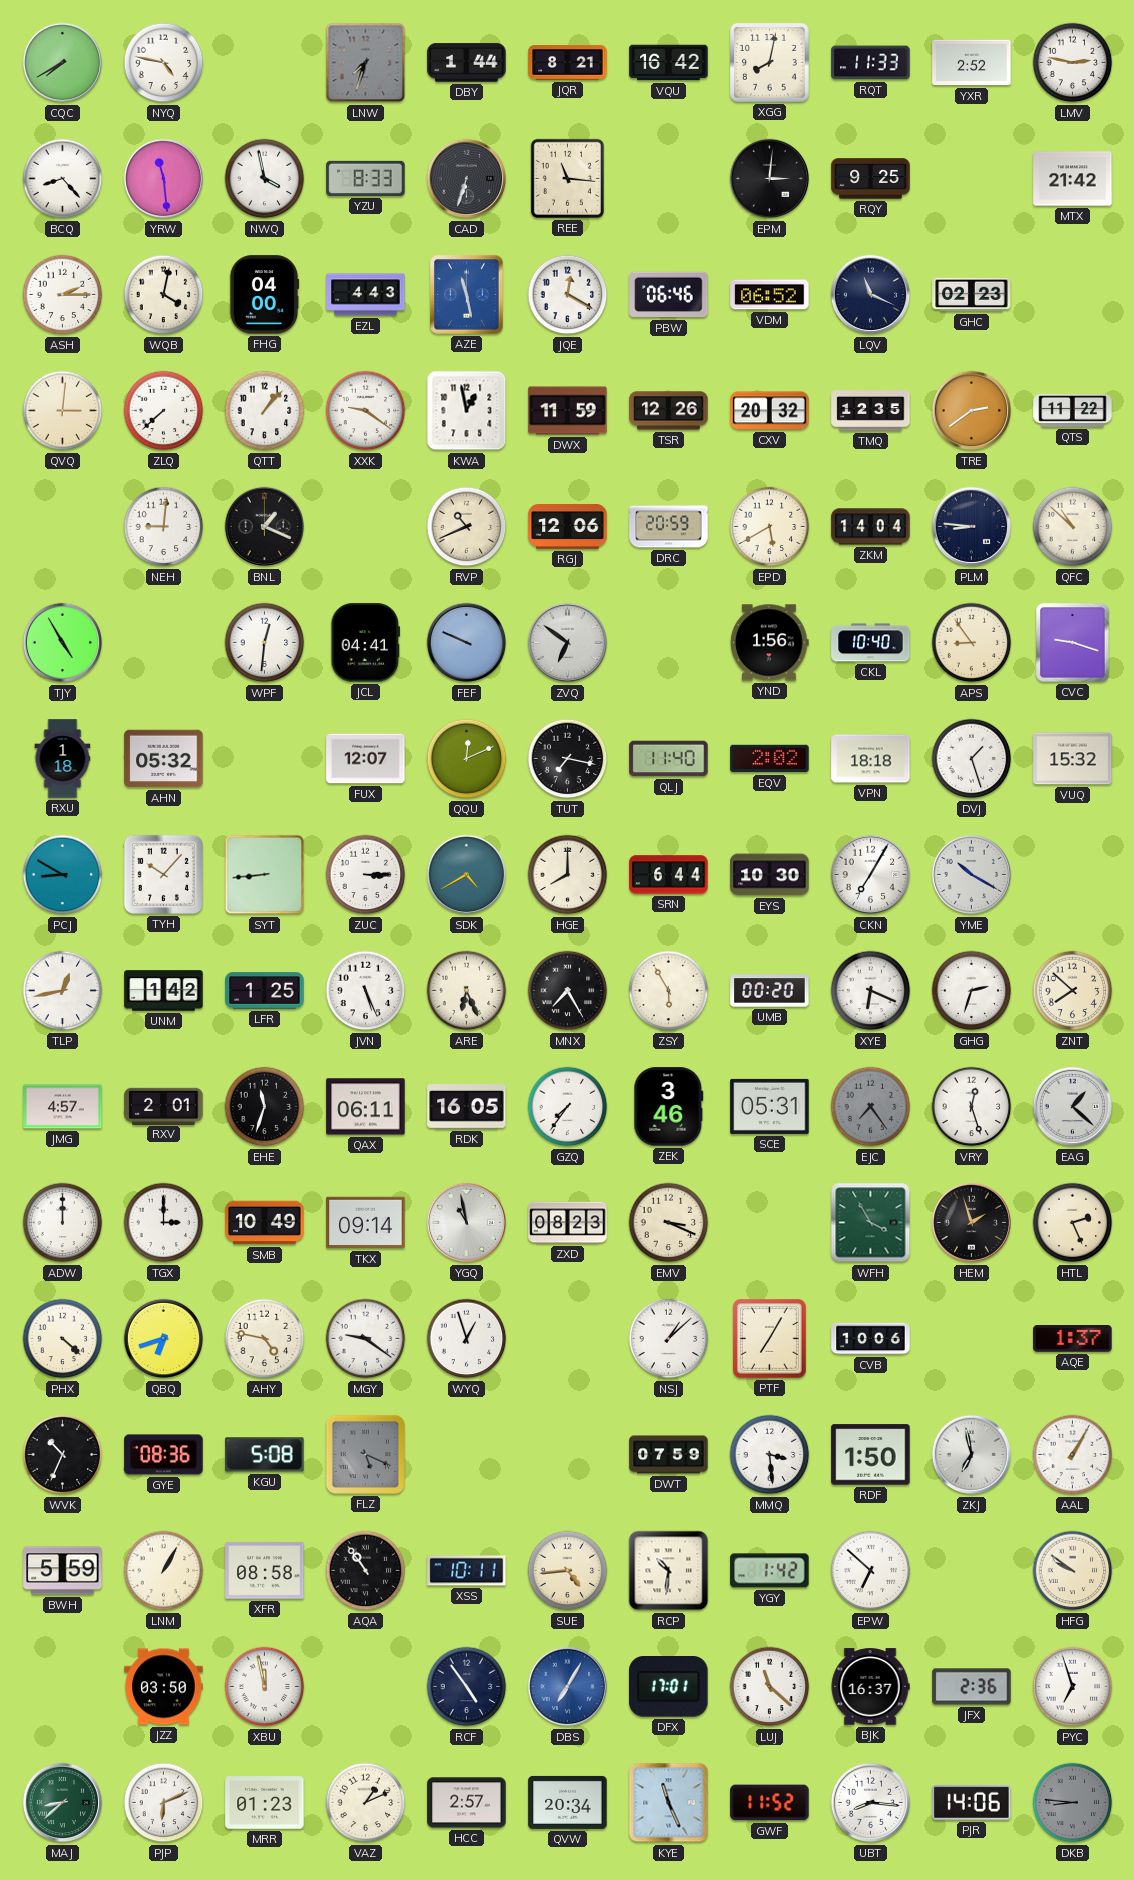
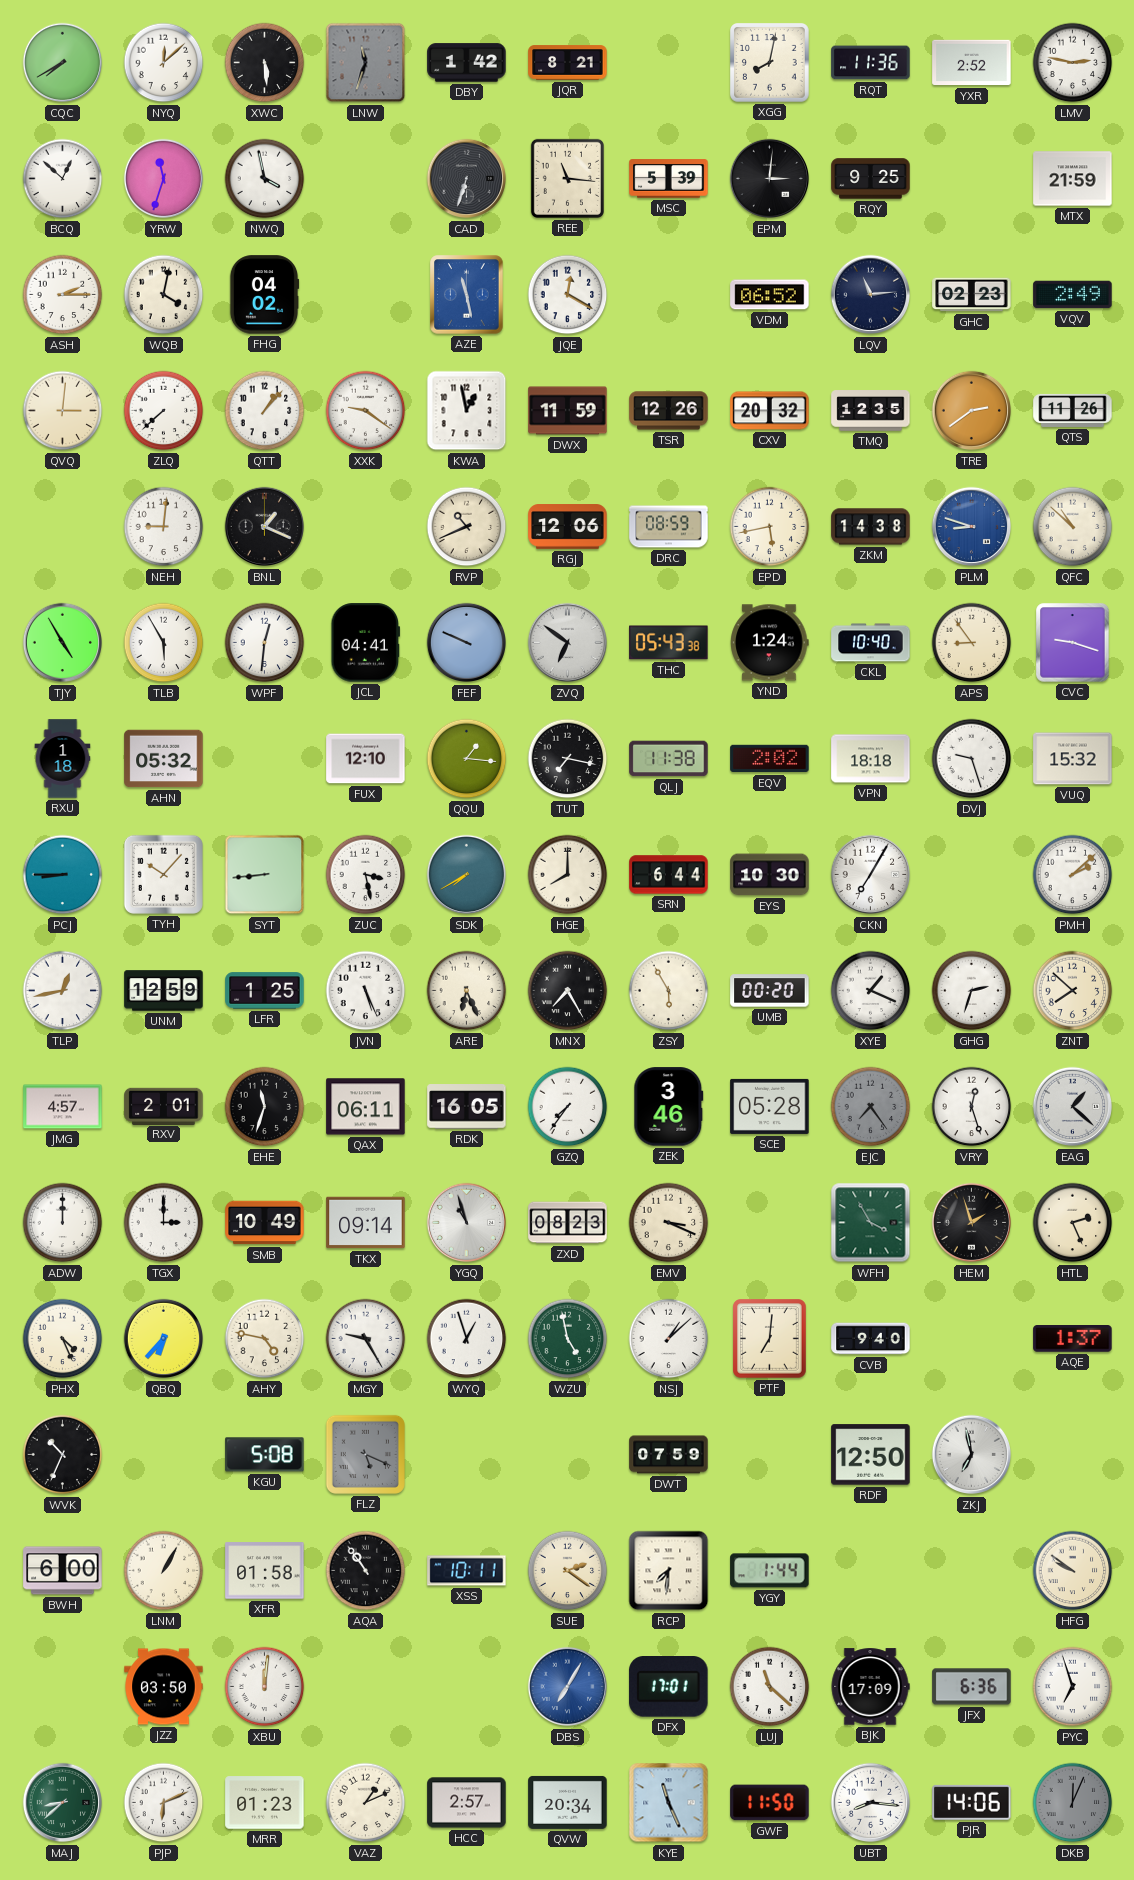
NYQ: 4:47 -> 12:08 (164, 63)
XWC: none -> 5:29 (265, 63)
LNW: 7:33 -> 11:33 (366, 63)
DBY: 1:44 -> 1:42 (467, 63)
VQU: 16:42 -> none (669, 63)
RQT: 11:33 -> 11:36 (871, 63)
BCQ: 8:23 -> 12:52 (63, 179)
YRW: 11:29 -> 11:33 (164, 179)
YZU: 8:33 -> none (366, 178)
MSC: none -> 5:39 (669, 179)
MTX: 21:42 -> 21:59 (1073, 179)
FHG: 04:00 -> 04:02 (264, 295)
EZL: 4:43 -> none (366, 295)
PBW: 06:46 -> none (669, 295)
LQV: 11:19 -> 11:14 (871, 295)
VQV: none -> 2:49 (1073, 295)
QTS: 11:22 -> 11:26 (1073, 410)
DRC: 20:59 -> 08:59 (669, 527)
EPD: 5:40 -> 5:43 (770, 527)
ZKM: 14:04 -> 14:38 (871, 527)
PLM: 8:46 -> 8:48 (972, 527)
PLM dial: navy -> blue (972, 527)
TLB: none -> 5:55 (164, 643)
THC: none -> 05:43 (669, 643)
YND: 1:56 -> 1:24 (770, 643)
FUX: 12:07 -> 12:10 (366, 759)
QQU: 12:11 -> 1:16 (467, 759)
QLJ: 11:40 -> 11:38 (669, 759)
DVJ: 1:27 -> 9:27 (972, 759)
PCJ: 8:50 -> 8:45 (63, 875)
ZUC: 3:15 -> 3:28 (366, 875)
SDK: 4:40 -> 7:40 (467, 875)
YME: 10:20 -> none (972, 875)
PMH: none -> 2:08 (1073, 875)
UNM: 1:42 -> 12:59 (164, 991)
XYE: 6:19 -> 1:19 (871, 991)
SCE: 05:31 -> 05:28 (770, 1106)
YGQ: 10:58 -> 10:57 (467, 1223)
PHX: 4:22 -> 4:26 (63, 1339)
QBQ: 6:42 -> 6:37 (164, 1339)
MGY: 9:21 -> 9:25 (366, 1339)
WZU: none -> 4:58 (568, 1339)
PTF: 7:05 -> 7:01 (770, 1339)
CVB: 10:06 -> 9:40 (871, 1339)
GYE: 08:36 -> none (164, 1455)
MMQ: 3:29 -> none (770, 1455)
RDF: 1:50 -> 12:50 (871, 1455)
AAL: 1:05 -> none (1073, 1455)
BWH: 5:59 -> 6:00 (63, 1571)
XFR: 08:58 -> 01:58 (265, 1571)
SUE: 4:44 -> 2:21 (568, 1571)
RCP: 10:31 -> 7:31 (669, 1571)
YGY: 1:42 -> 1:44 (770, 1571)
EPW: 6:52 -> none (871, 1571)
XBU: 11:58 -> 12:01 (265, 1687)
RCF: 4:54 -> none (467, 1687)
BJK: 16:37 -> 17:09 (870, 1687)
JFX: 2:36 -> 6:36 (972, 1687)
GWF: 11:52 -> 11:50 (770, 1803)
DKB: 8:46 -> 12:04 (1073, 1803)
